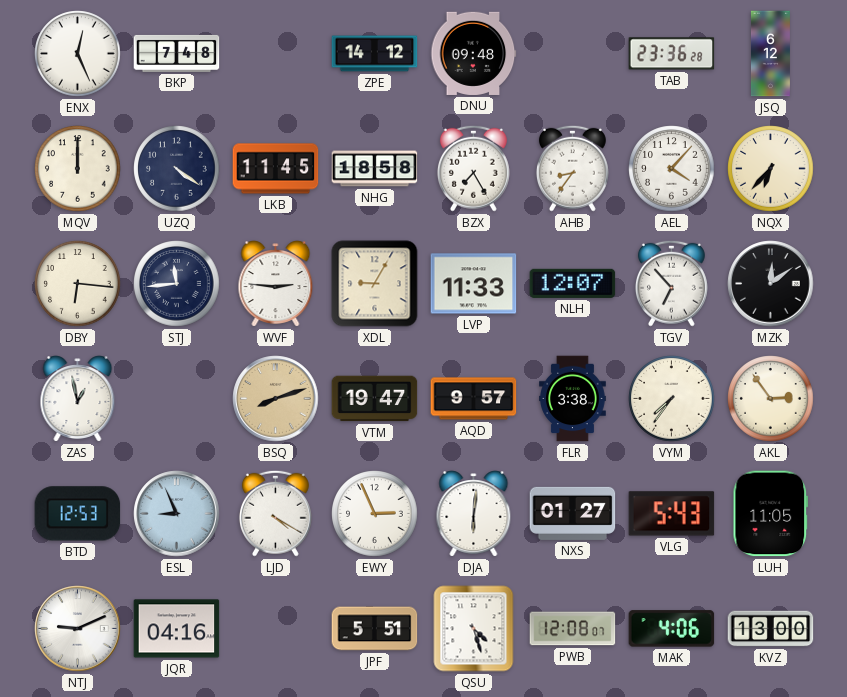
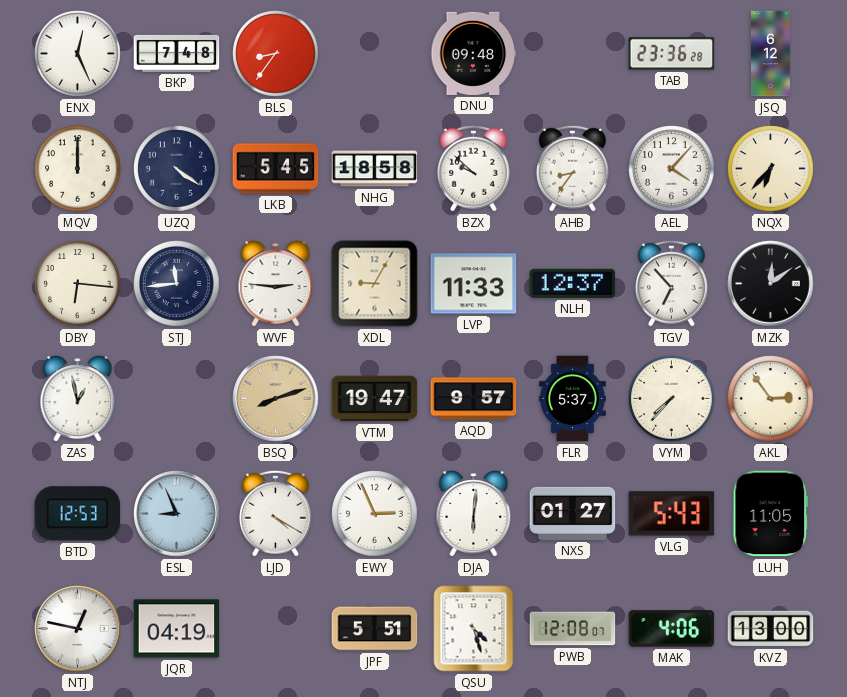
BLS: none -> 8:36 (276, 54)
ZPE: 14:12 -> none (375, 54)
LKB: 11:45 -> 5:45 (276, 169)
BZX: 7:25 -> 9:52 (473, 168)
NLH: 12:07 -> 12:37 (573, 283)
FLR: 3:38 -> 5:37 (573, 399)
VYM: 7:36 -> 7:37 (672, 399)
NTJ: 9:11 -> 12:47 (78, 629)
JQR: 04:16 -> 04:19 (177, 629)
